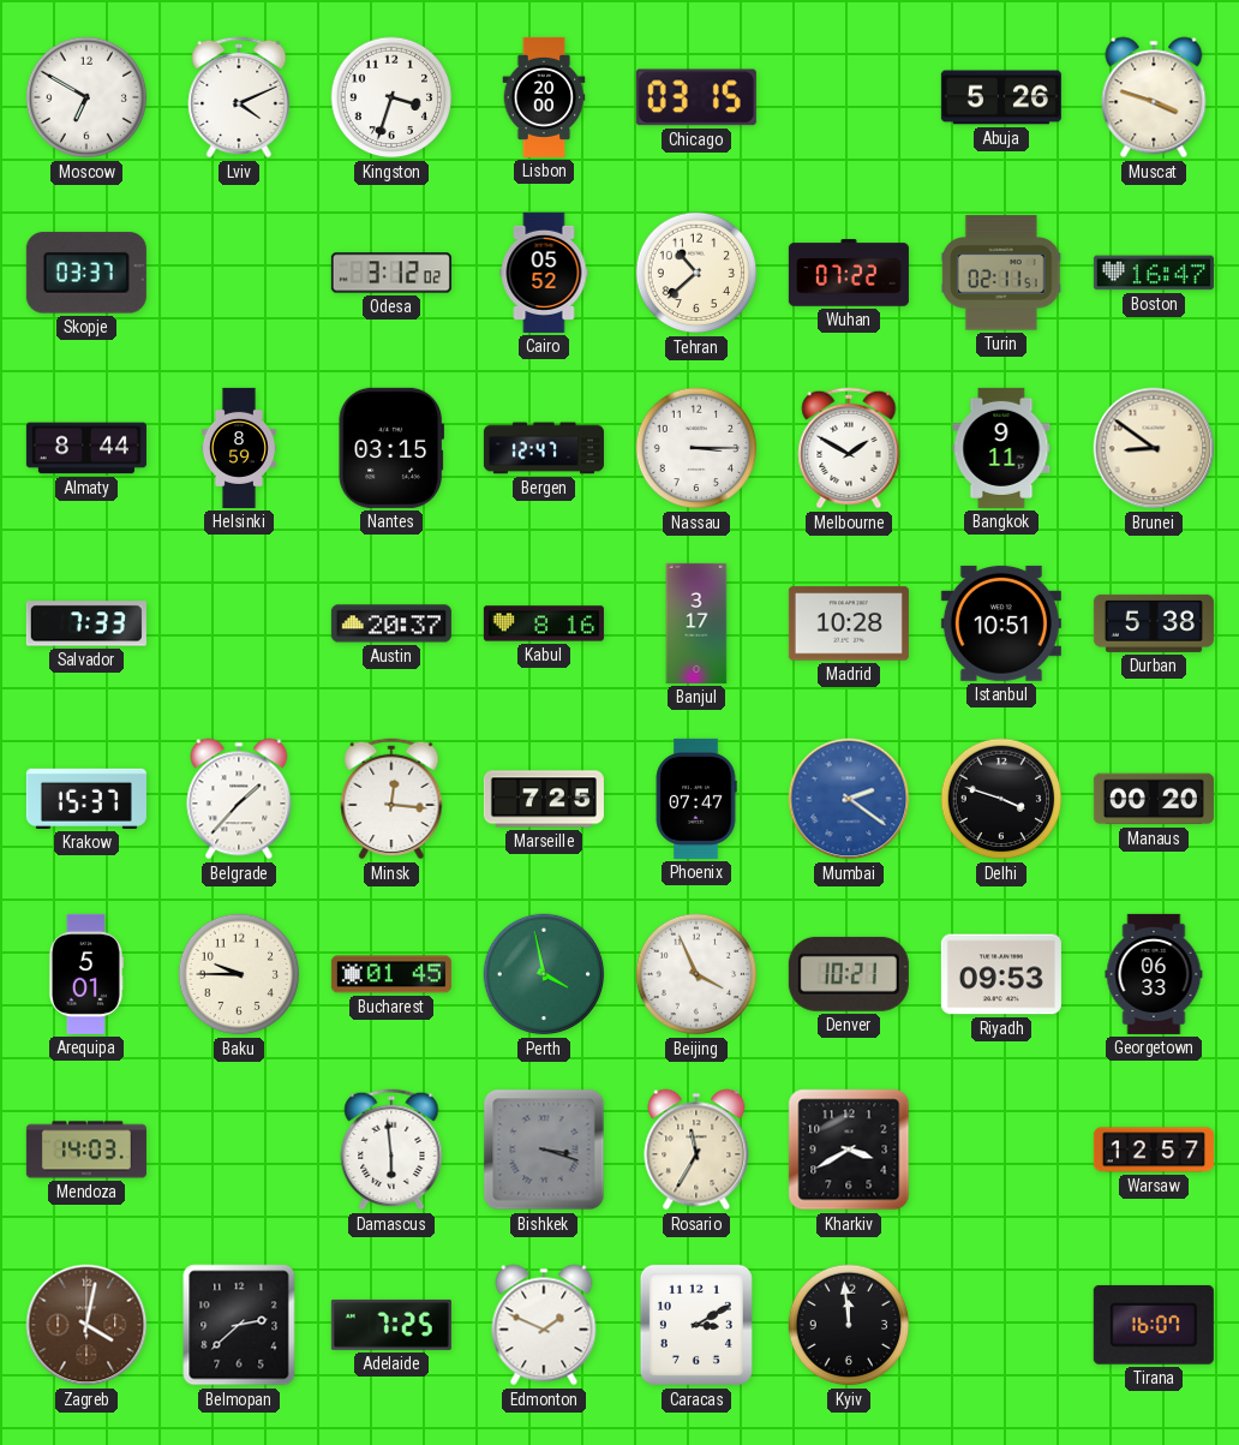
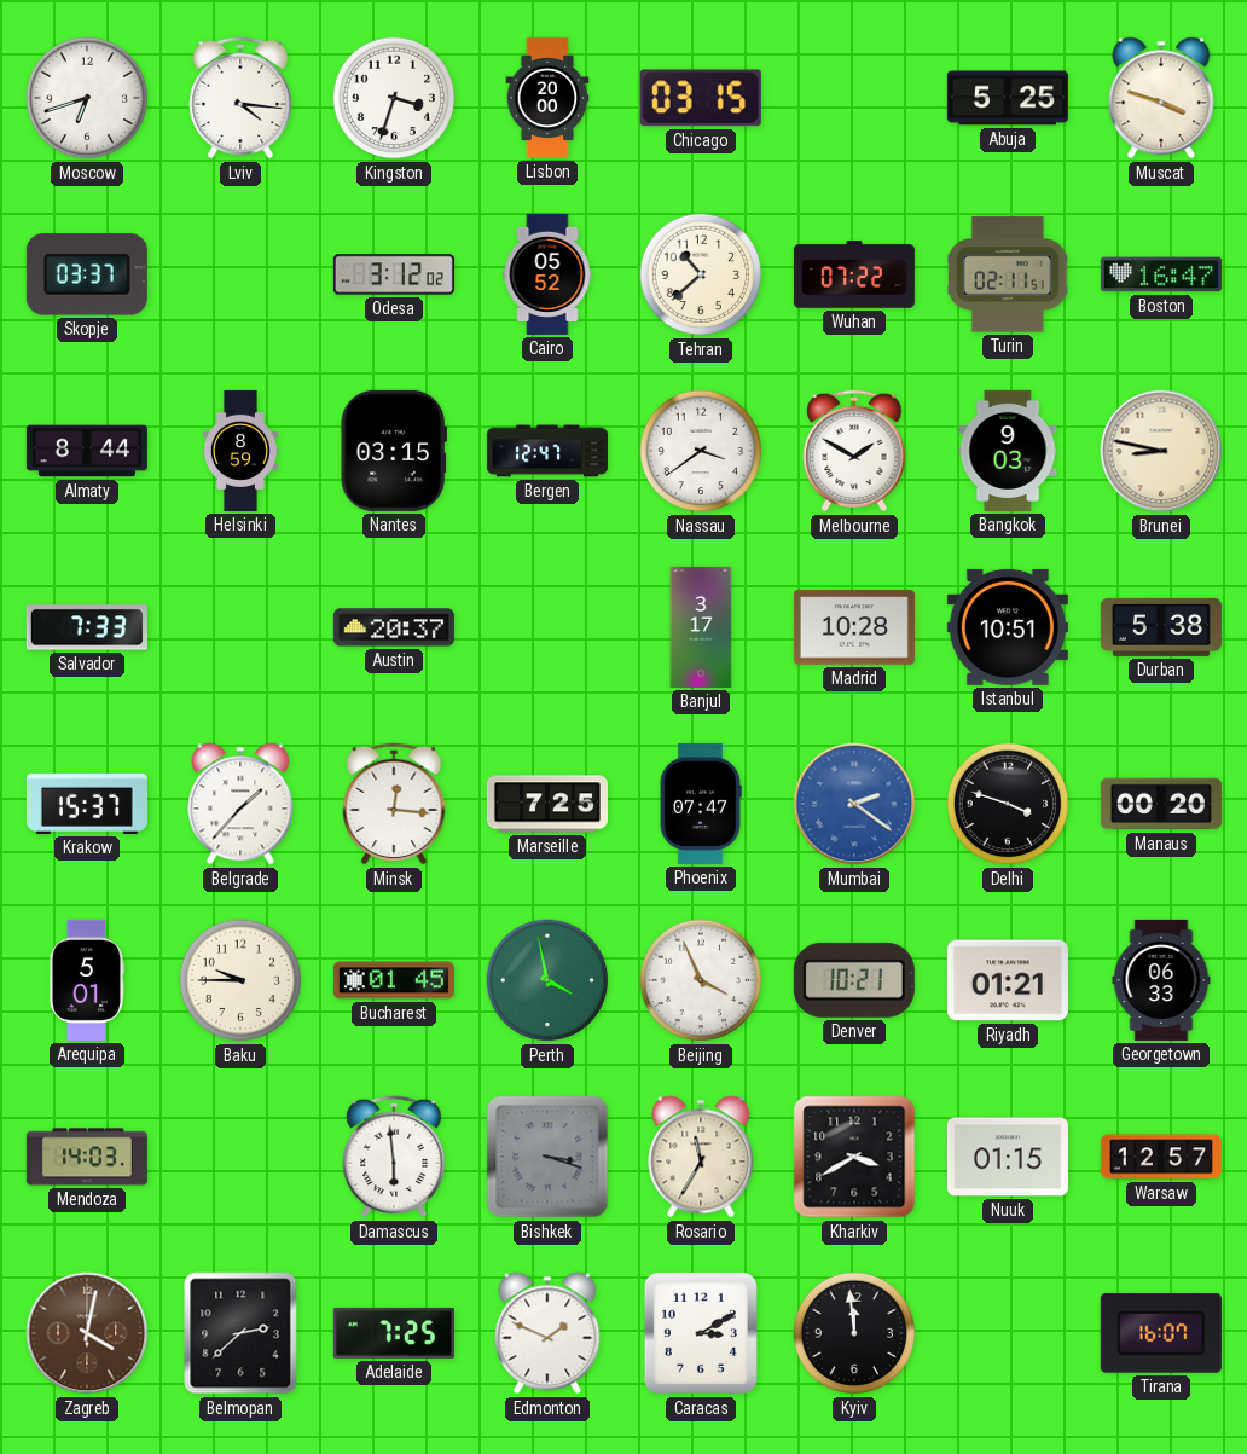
Moscow: 6:50 -> 6:42 (87, 98)
Lviv: 4:11 -> 4:16 (240, 98)
Abuja: 5:26 -> 5:25 (1008, 98)
Nassau: 3:15 -> 3:39 (701, 451)
Bangkok: 9:11 -> 9:03 (1008, 451)
Brunei: 8:51 -> 8:47 (1161, 451)
Kabul: 8:16 -> none (544, 623)
Riyadh: 09:53 -> 01:21 (1008, 980)
Nuuk: none -> 01:15 (1008, 1157)
